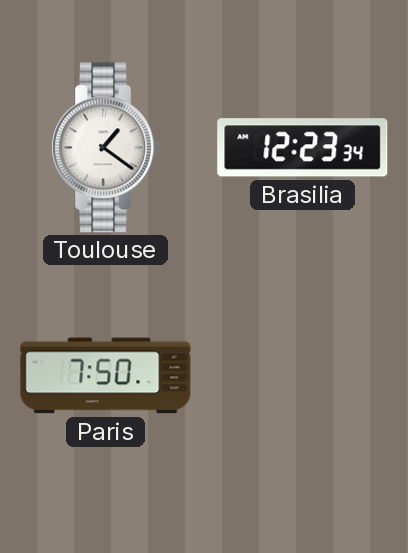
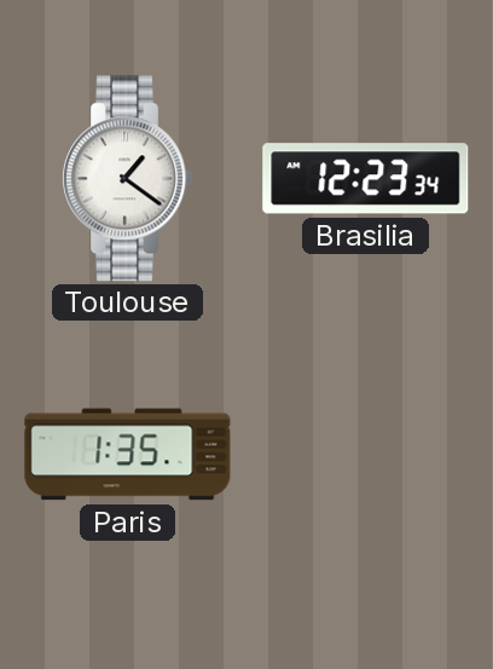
Paris: 7:50 -> 1:35 (128, 455)
